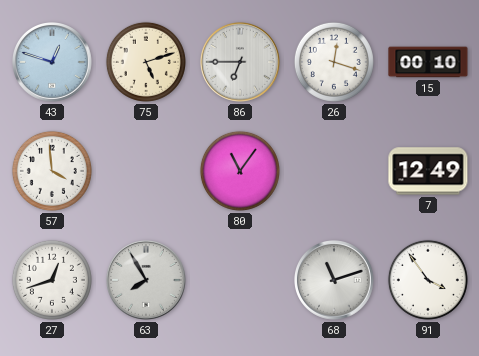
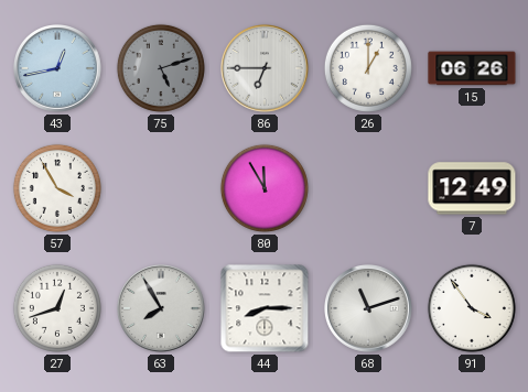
43: 12:48 -> 12:43 (58, 69)
75 dial: cream -> grey (161, 68)
26: 12:18 -> 1:00 (368, 68)
15: 00:10 -> 06:26 (472, 68)
57: 3:59 -> 3:55 (57, 188)
80: 11:06 -> 11:55 (265, 188)
44: none -> 8:15 (265, 308)
